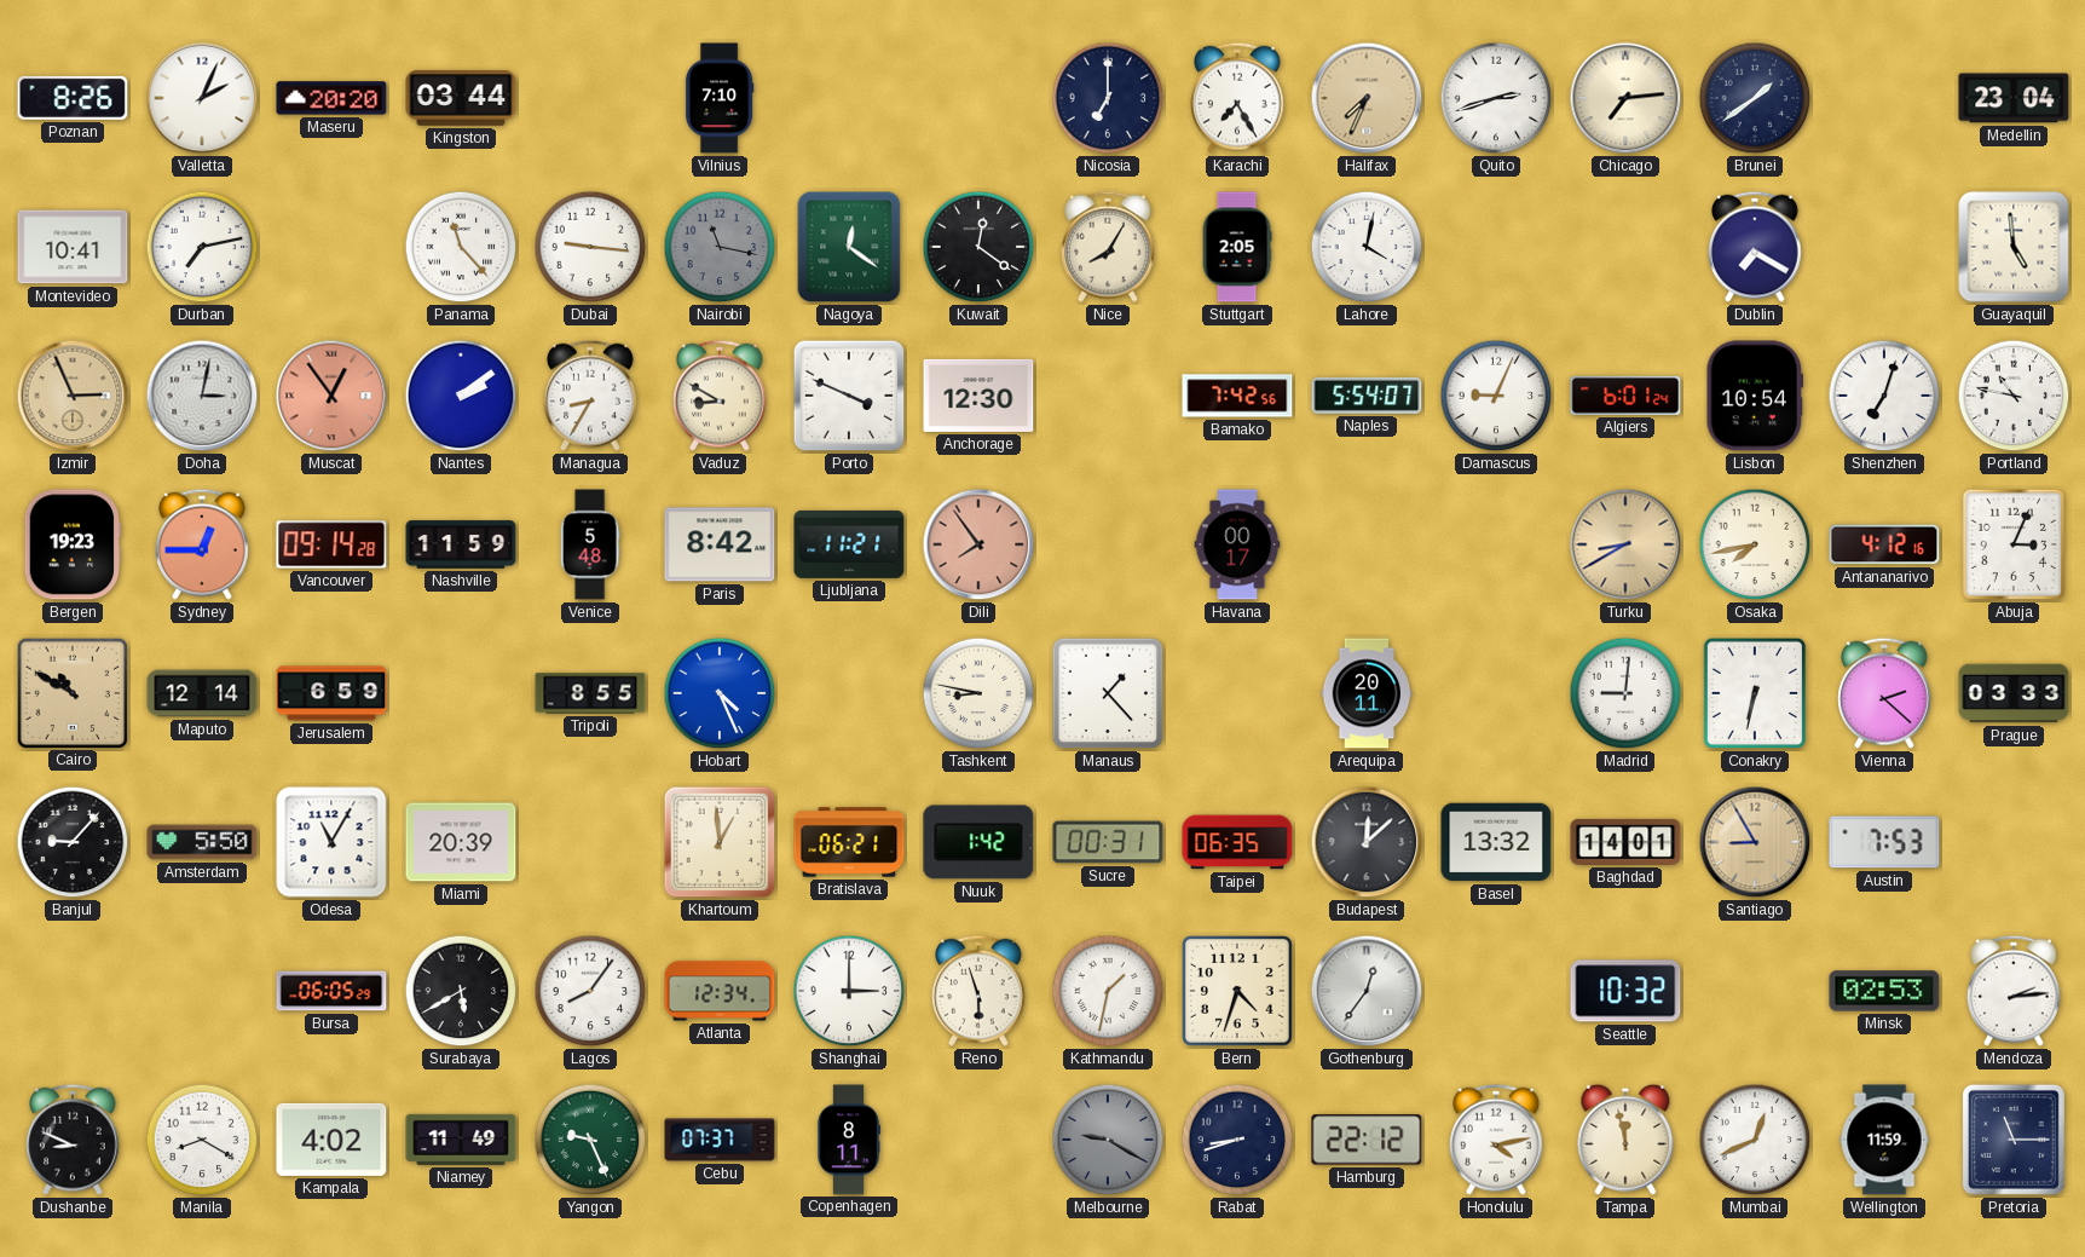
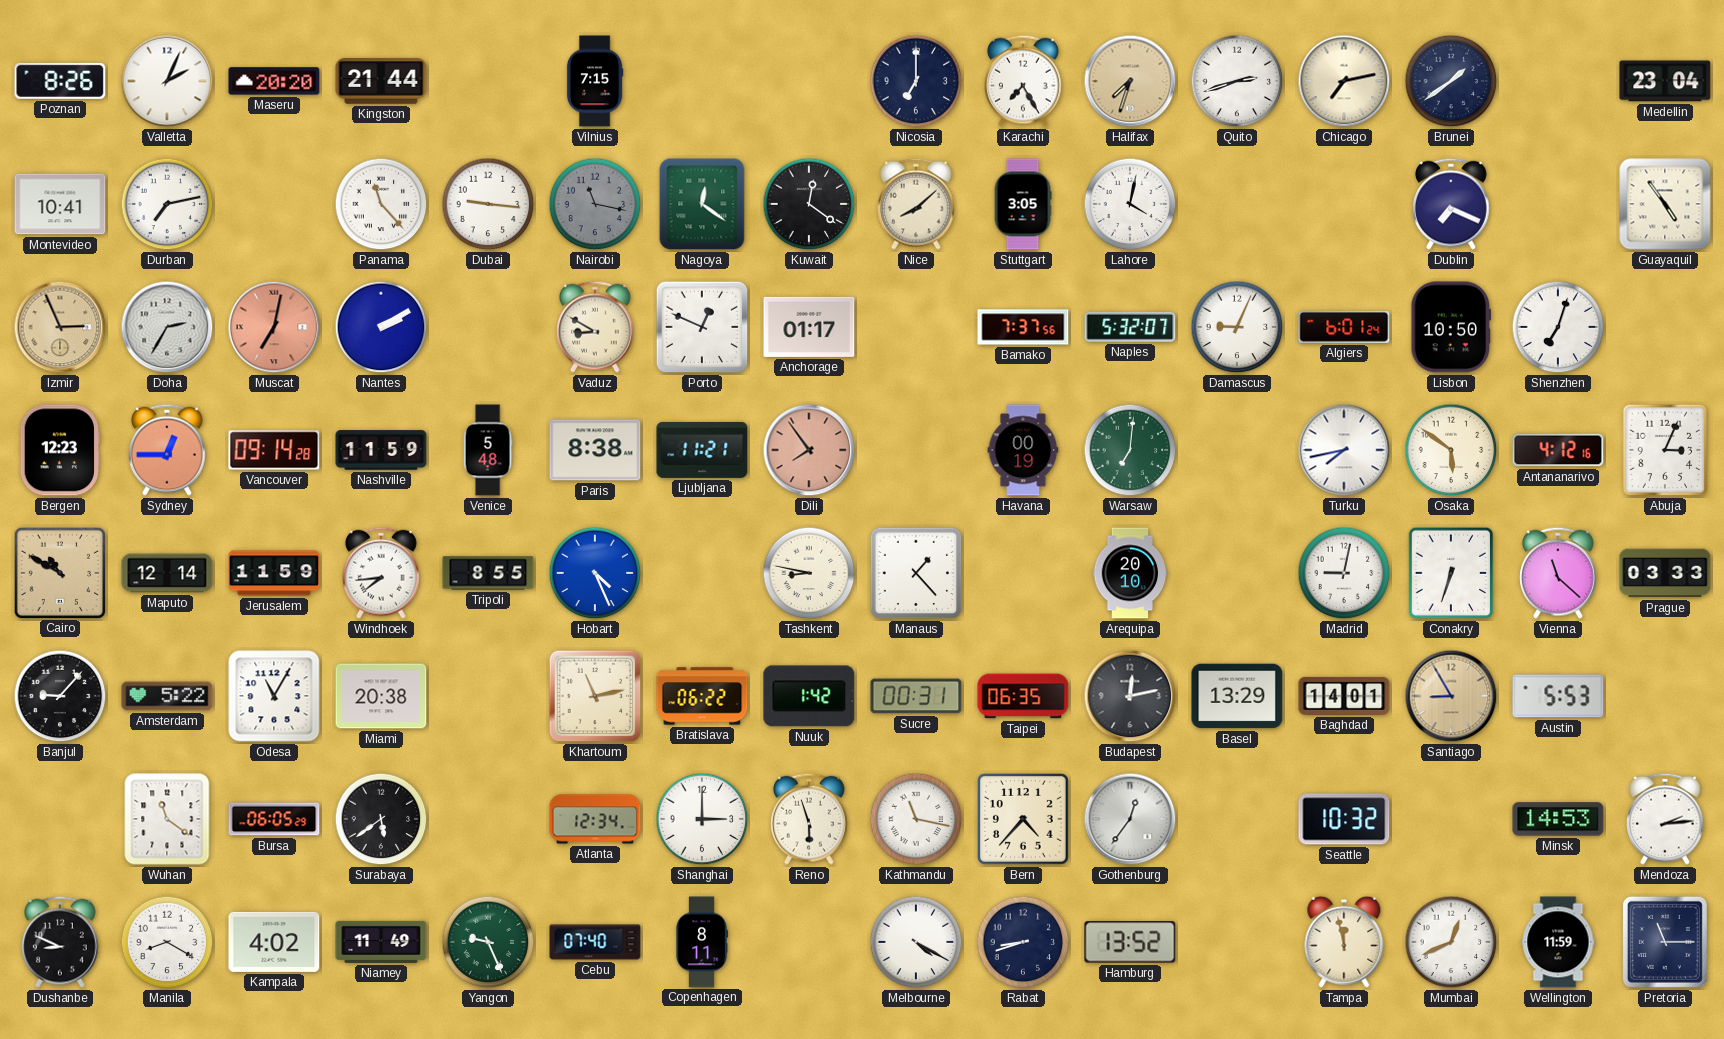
Kingston: 03:44 -> 21:44 (381, 81)
Vilnius: 7:10 -> 7:15 (595, 81)
Halifax: 7:34 -> 7:33 (1130, 81)
Chicago: 7:14 -> 7:13 (1344, 81)
Nice: 8:05 -> 8:08 (917, 204)
Stuttgart: 2:05 -> 3:05 (1023, 204)
Dublin: 7:20 -> 7:19 (1452, 204)
Guayaquil: 4:59 -> 4:54 (1665, 204)
Doha: 3:02 -> 2:35 (167, 327)
Muscat: 12:54 -> 7:02 (274, 327)
Nantes: 2:09 -> 2:10 (381, 327)
Managua: 8:35 -> none (591, 396)
Porto: 3:49 -> 12:49 (702, 327)
Anchorage: 12:30 -> 01:17 (809, 327)
Bamako: 7:42 -> 7:37 (1023, 327)
Naples: 5:54 -> 5:32 (1130, 327)
Lisbon: 10:54 -> 10:50 (1450, 327)
Portland: 10:47 -> none (2014, 396)
Bergen: 19:23 -> 12:23 (59, 450)
Paris: 8:42 -> 8:38 (595, 450)
Havana: 00:17 -> 00:19 (1023, 450)
Warsaw: none -> 7:01 (1130, 450)
Turku: 8:40 -> 7:43 (1344, 450)
Turku dial: champagne -> white (1344, 450)
Osaka: 7:43 -> 5:51 (1451, 450)
Jerusalem: 6:59 -> 11:59 (274, 573)
Windhoek: none -> 7:44 (382, 573)
Arequipa: 20:11 -> 20:10 (1130, 573)
Madrid: 9:01 -> 9:02 (1344, 573)
Conakry: 6:32 -> 6:33 (1450, 573)
Vienna: 2:22 -> 11:22 (1559, 573)
Amsterdam: 5:50 -> 5:22 (167, 696)
Miami: 20:39 -> 20:38 (381, 696)
Khartoum: 12:59 -> 11:13 (595, 696)
Bratislava: 06:21 -> 06:22 (702, 696)
Budapest: 12:08 -> 12:13 (1130, 696)
Basel: 13:32 -> 13:29 (1237, 696)
Austin: 7:53 -> 5:53 (1558, 696)
Wuhan: none -> 11:21 (167, 819)
Surabaya: 5:40 -> 5:39 (381, 819)
Lagos: 8:06 -> none (590, 991)
Kathmandu: 1:32 -> 11:17 (916, 819)
Bern: 4:33 -> 4:37 (1024, 820)
Minsk: 02:53 -> 14:53 (1558, 819)
Cebu: 07:37 -> 07:40 (595, 942)
Melbourne: 9:20 -> 4:20 (916, 942)
Melbourne dial: grey -> white (916, 942)
Hamburg: 22:12 -> 13:52 (1130, 942)
Honolulu: 4:13 -> none (1497, 1140)
